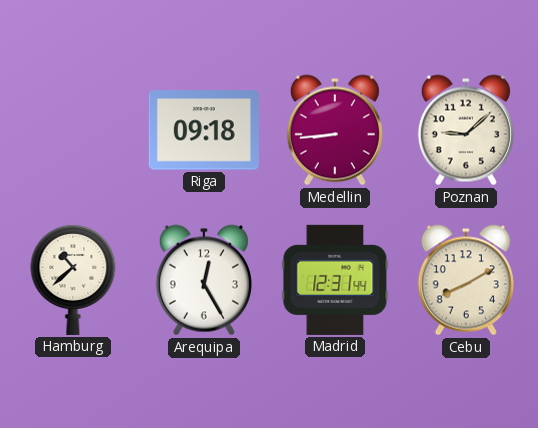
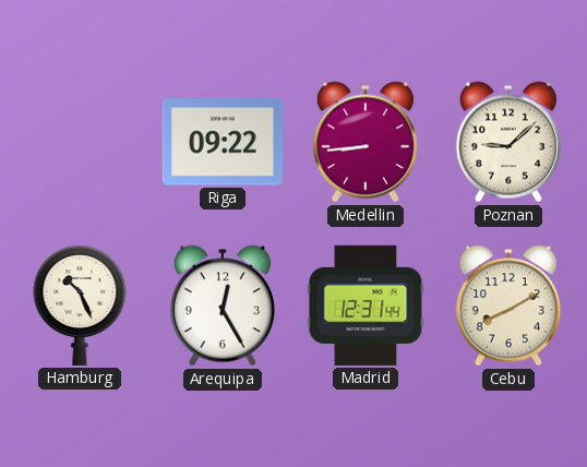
Riga: 09:18 -> 09:22 (223, 142)
Hamburg: 10:38 -> 10:26 (80, 304)
